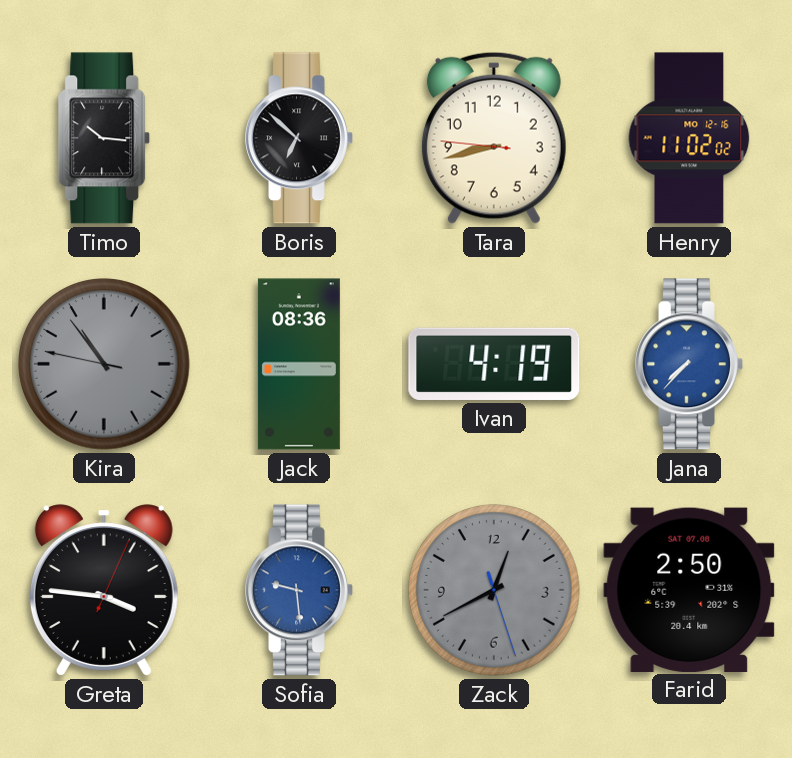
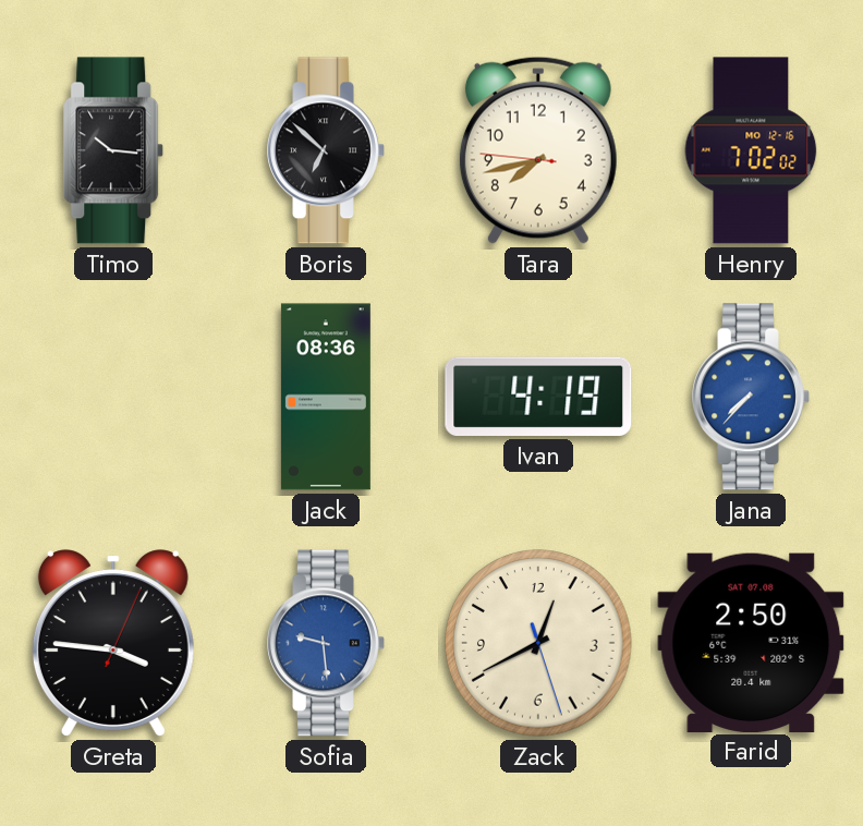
Tara: 8:42 -> 7:42 (538, 150)
Henry: 11:02 -> 7:02 (751, 150)
Kira: 10:53 -> none (104, 364)
Zack dial: grey -> cream (538, 643)
